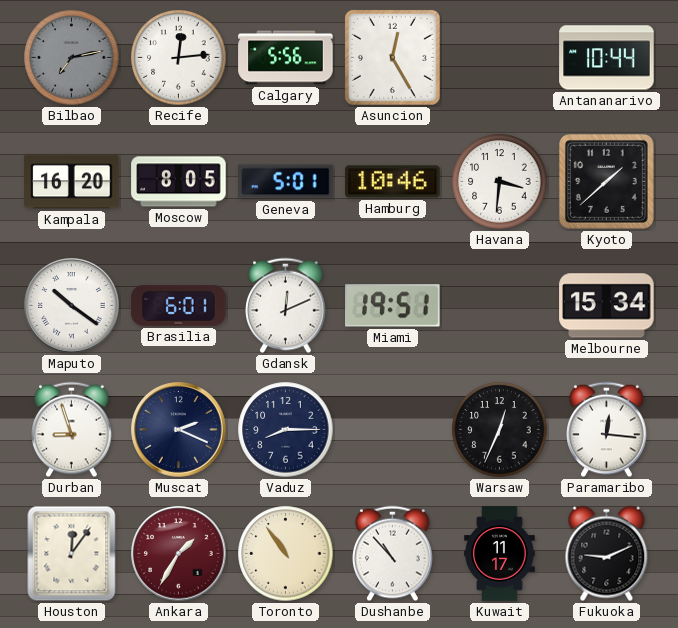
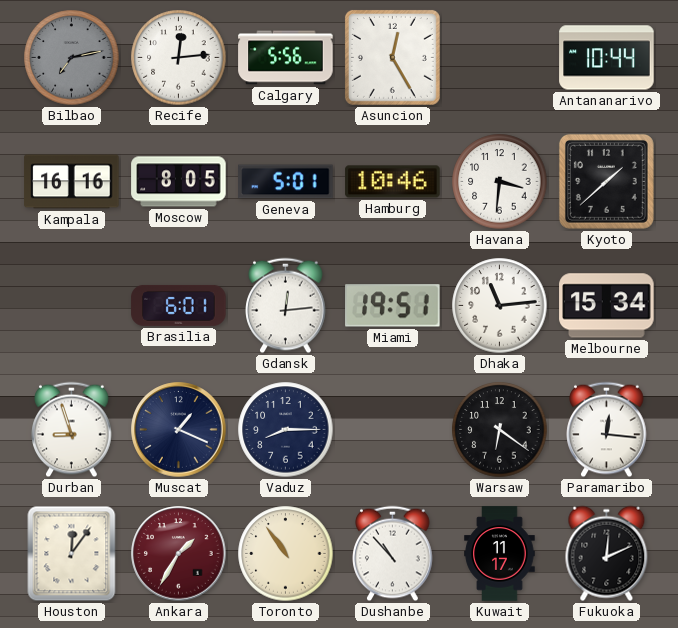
Kampala: 16:20 -> 16:16 (72, 182)
Maputo: 10:21 -> none (72, 306)
Gdansk: 12:11 -> 12:14 (286, 306)
Dhaka: none -> 11:14 (500, 306)
Muscat: 2:19 -> 1:19 (179, 430)
Warsaw: 12:34 -> 6:21 (500, 430)
Fukuoka: 9:11 -> 12:11 (607, 554)
